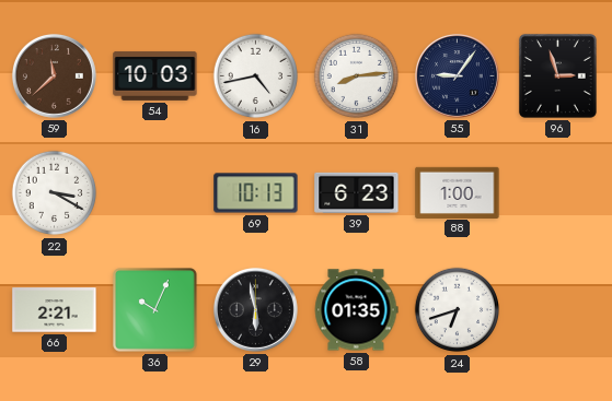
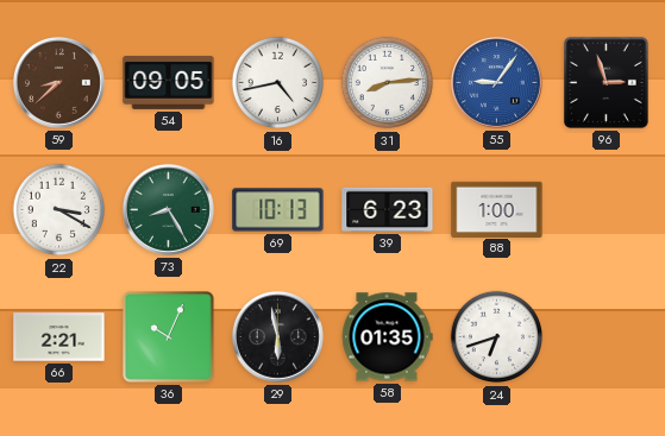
59: 11:38 -> 8:38 (58, 82)
54: 10:03 -> 09:05 (169, 82)
55 dial: navy -> blue (496, 82)
73: none -> 8:25 (168, 209)
